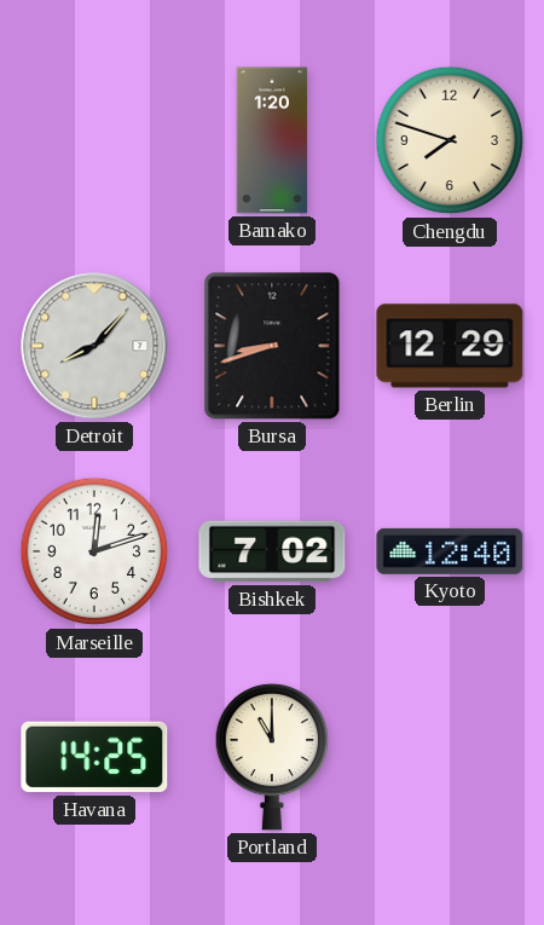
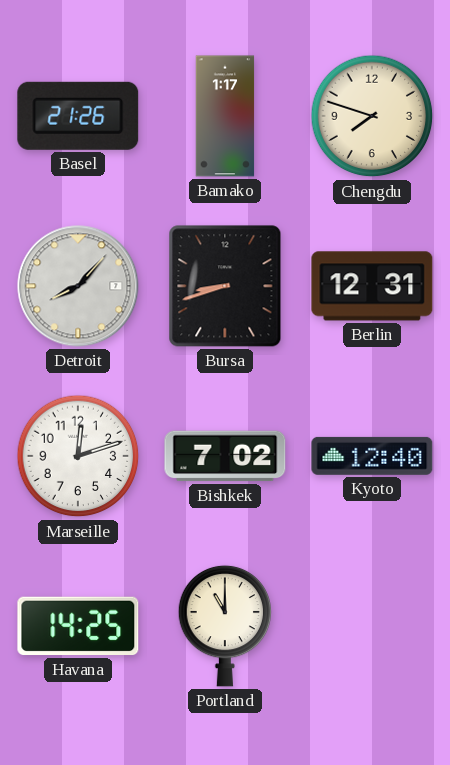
Basel: none -> 21:26 (78, 116)
Bamako: 1:20 -> 1:17 (225, 116)
Berlin: 12:29 -> 12:31 (372, 286)
